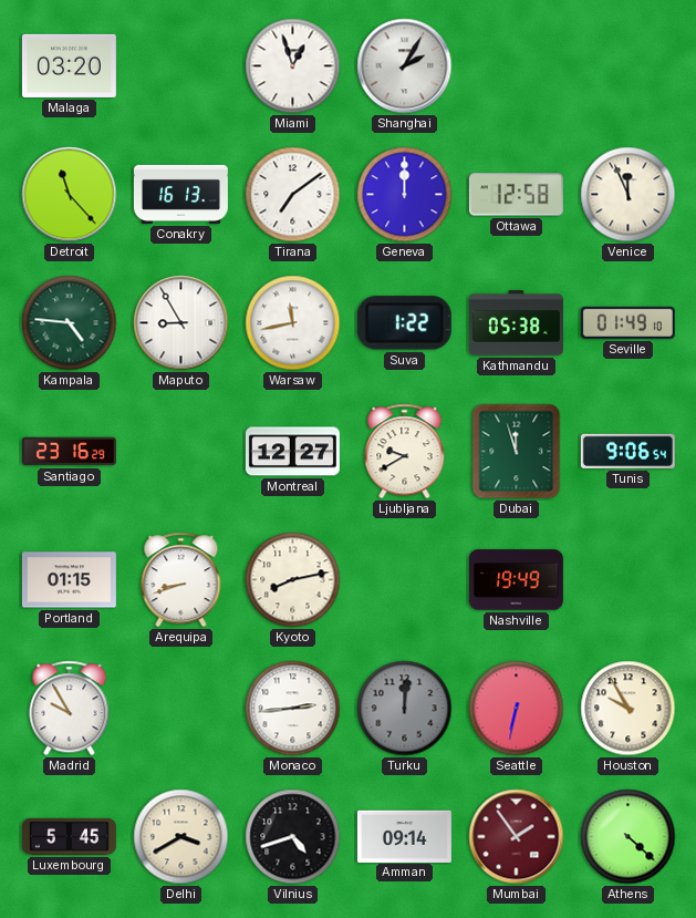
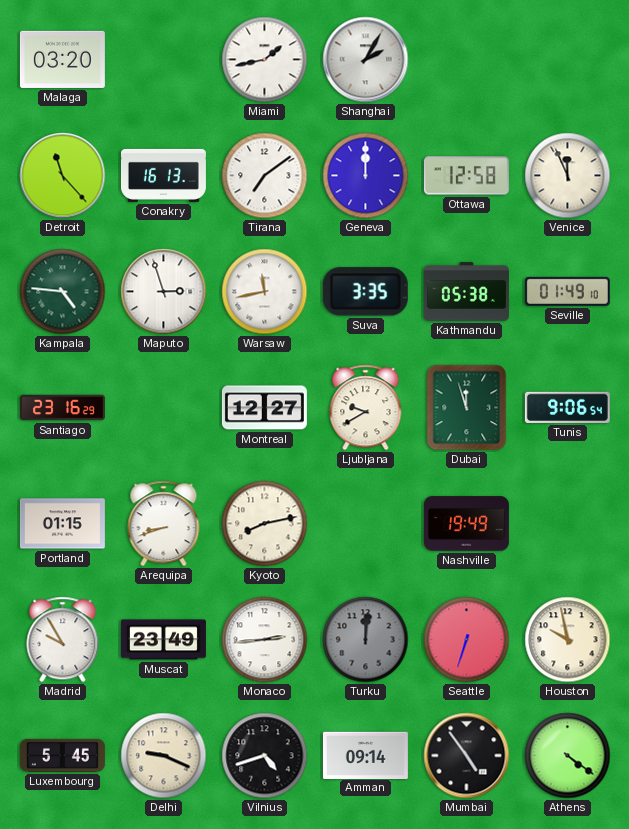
Miami: 12:57 -> 1:43 (265, 60)
Maputo: 8:55 -> 2:57 (164, 292)
Suva: 1:22 -> 3:35 (365, 292)
Muscat: none -> 23:49 (163, 640)
Seattle: 6:32 -> 6:33 (467, 640)
Houston: 9:55 -> 9:58 (568, 640)
Delhi: 3:40 -> 9:19 (164, 756)
Mumbai: 1:54 -> 4:54 (467, 756)
Mumbai dial: burgundy -> black (467, 756)
Athens: 4:22 -> 4:21 (568, 756)
